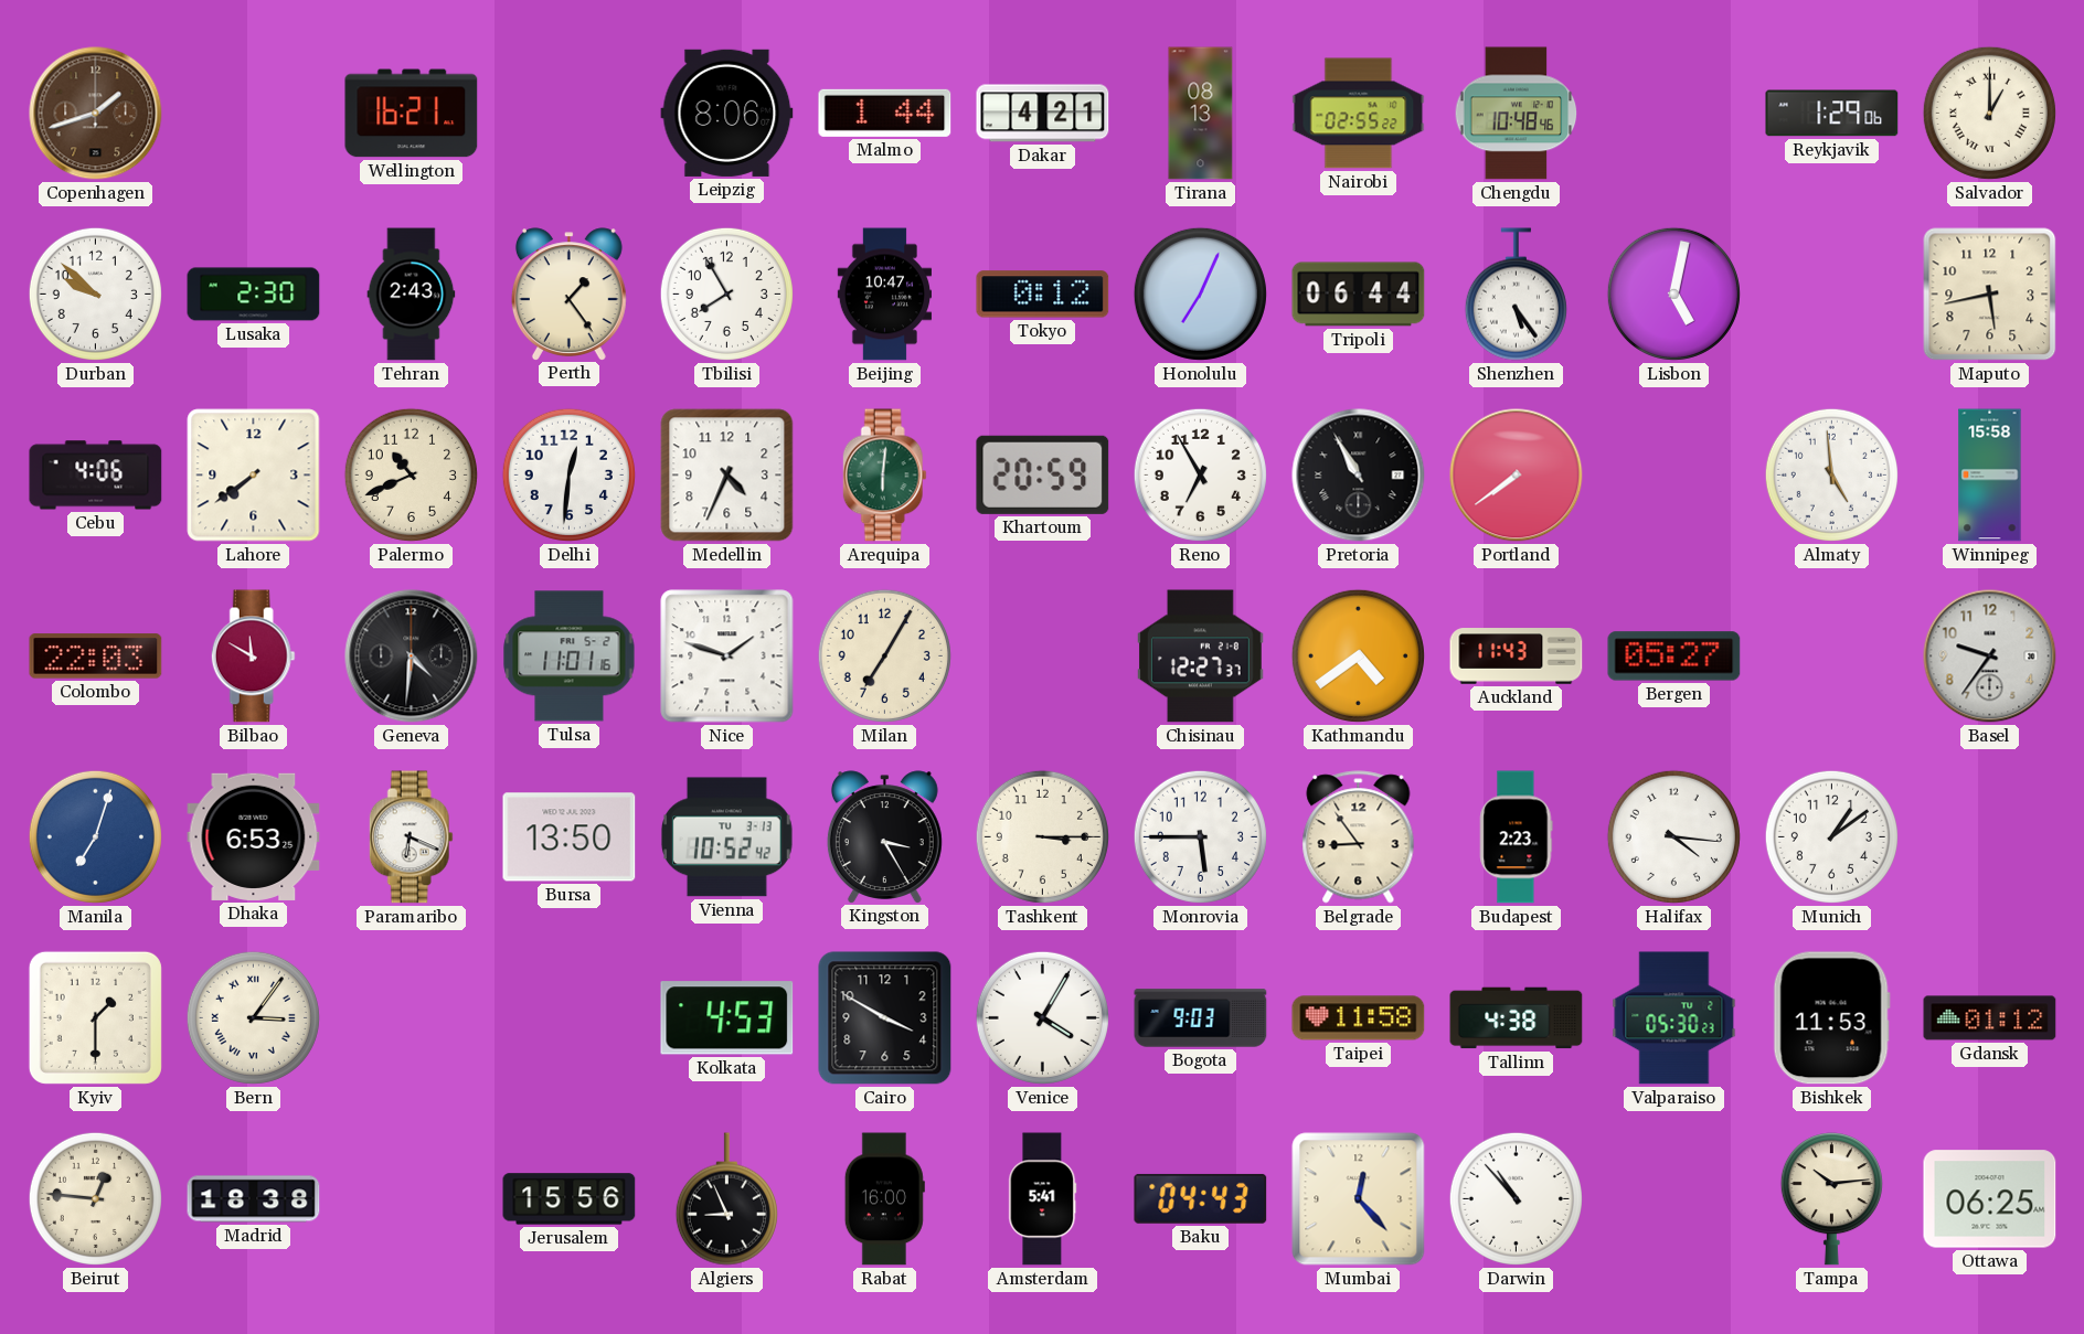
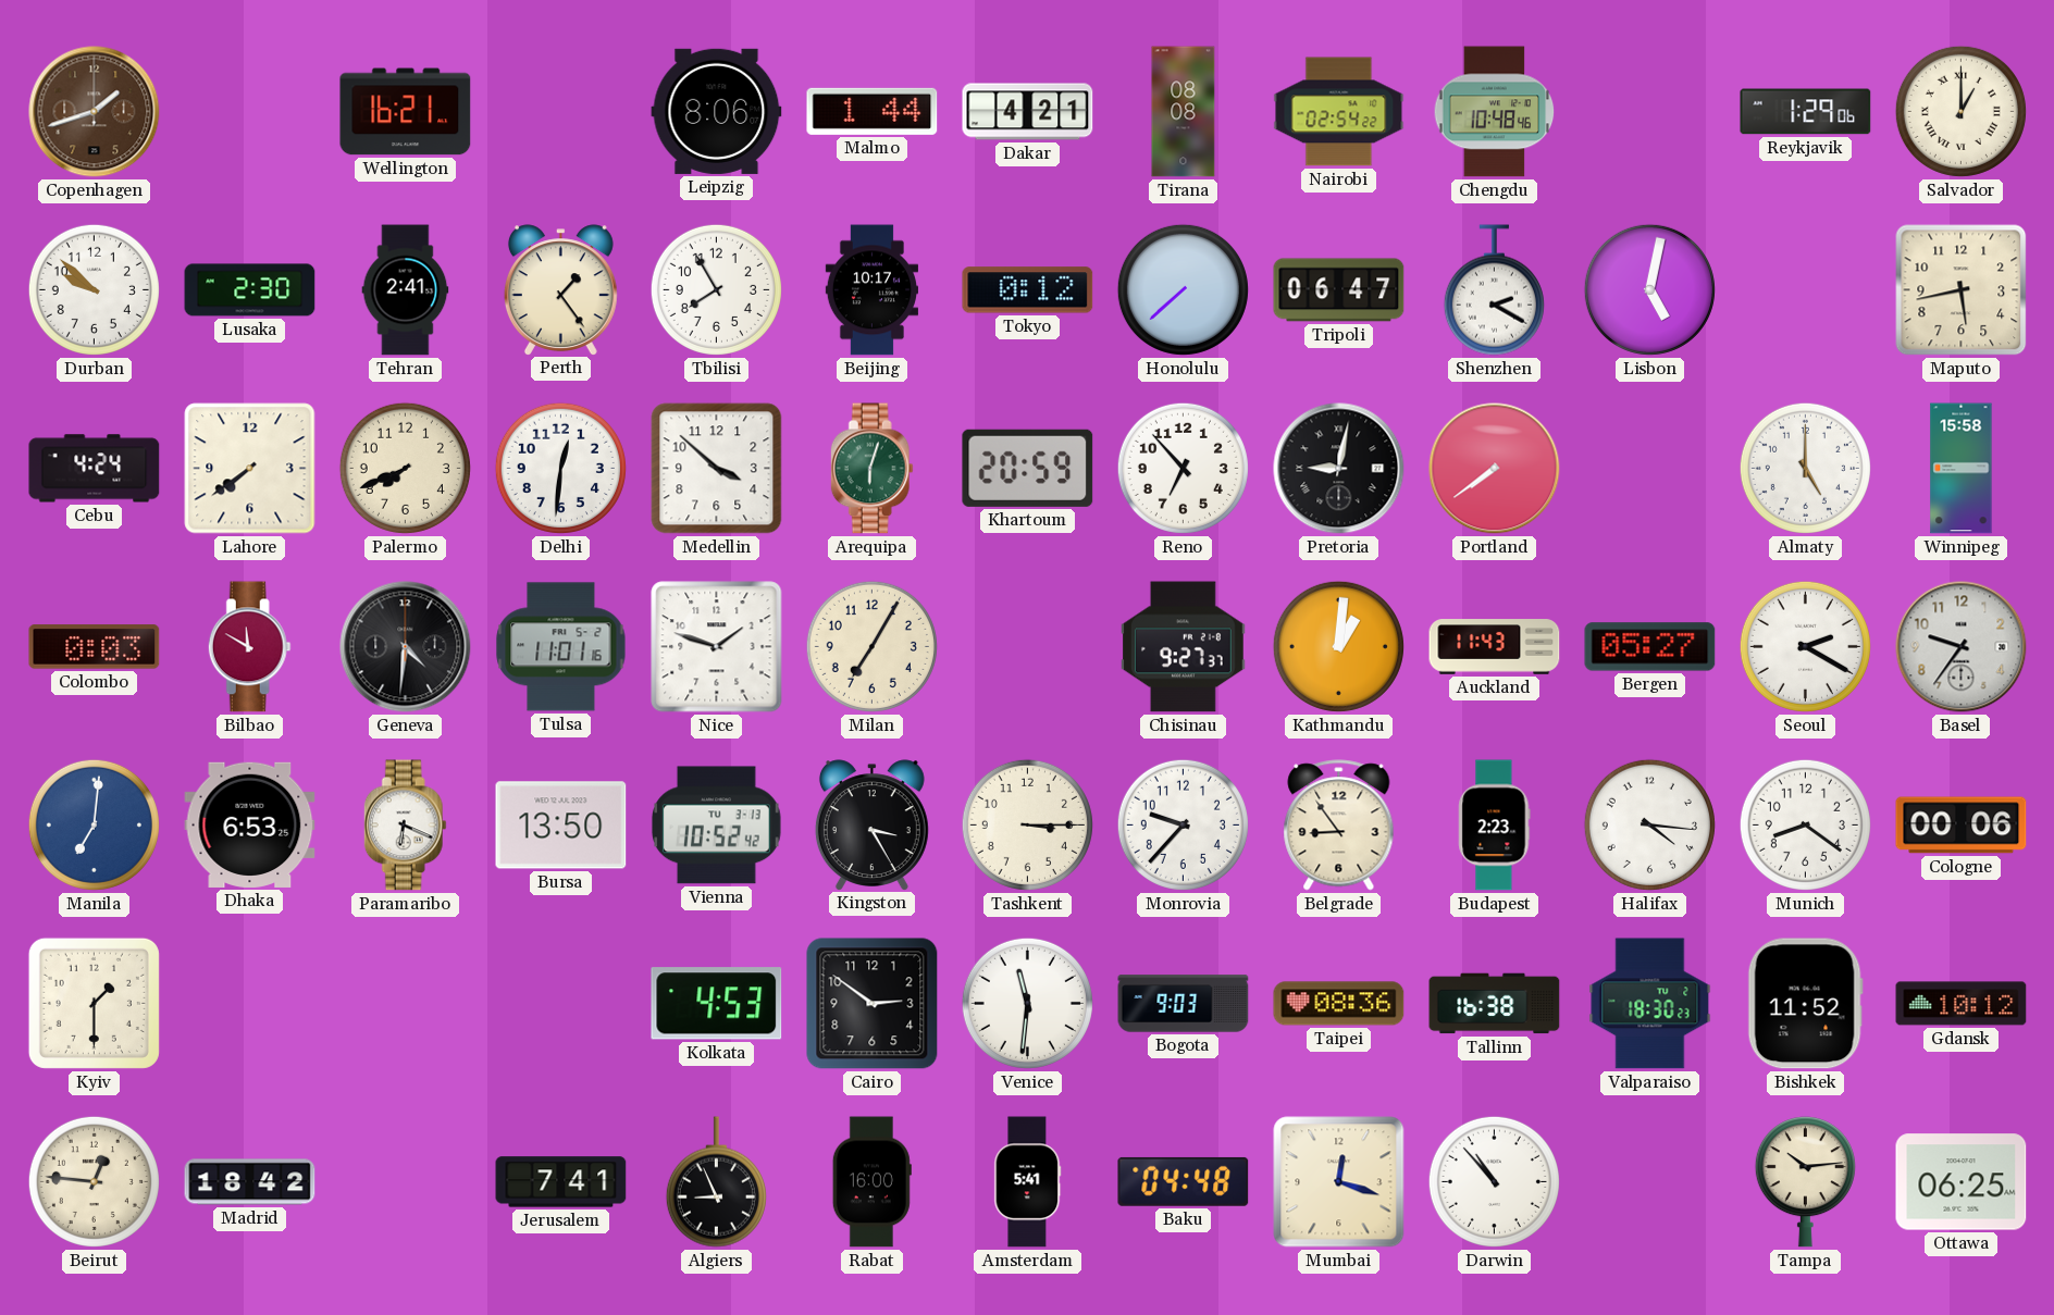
Tirana: 08:13 -> 08:08 (1184, 112)
Nairobi: 02:55 -> 02:54 (1339, 112)
Tehran: 2:43 -> 2:41 (406, 290)
Beijing: 10:47 -> 10:17 (871, 290)
Honolulu: 7:04 -> 7:38 (1183, 289)
Tripoli: 06:44 -> 06:47 (1339, 290)
Shenzhen: 5:24 -> 2:20 (1494, 290)
Cebu: 4:06 -> 4:24 (95, 469)
Palermo: 10:41 -> 7:41 (405, 468)
Medellin: 4:34 -> 3:52 (717, 469)
Arequipa: 6:01 -> 6:03 (871, 469)
Reno: 6:55 -> 6:53 (1183, 468)
Pretoria: 10:55 -> 9:02 (1339, 469)
Almaty: 4:59 -> 5:00 (1805, 468)
Colombo: 22:03 -> 0:03 (95, 647)
Chisinau: 12:27 -> 9:27 (1184, 647)
Kathmandu: 4:39 -> 1:01 (1338, 646)
Seoul: none -> 2:20 (1805, 646)
Manila: 7:03 -> 7:01 (94, 824)
Monrovia: 5:45 -> 9:37 (1183, 824)
Munich: 1:09 -> 8:21 (1805, 824)
Cologne: none -> 00:06 (1962, 826)
Bern: 3:06 -> none (253, 1017)
Cairo: 3:50 -> 2:51 (873, 1004)
Venice: 4:05 -> 11:31 (1027, 1003)
Taipei: 11:58 -> 08:36 (1339, 1004)
Tallinn: 4:38 -> 16:38 (1495, 1004)
Valparaiso: 05:30 -> 18:30 (1650, 1004)
Bishkek: 11:53 -> 11:52 (1805, 1004)
Gdansk: 01:12 -> 10:12 (1962, 1004)
Madrid: 18:38 -> 18:42 (250, 1182)
Jerusalem: 15:56 -> 7:41 (561, 1182)
Baku: 04:43 -> 04:48 (1184, 1181)
Mumbai: 12:23 -> 12:18 (1339, 1182)
